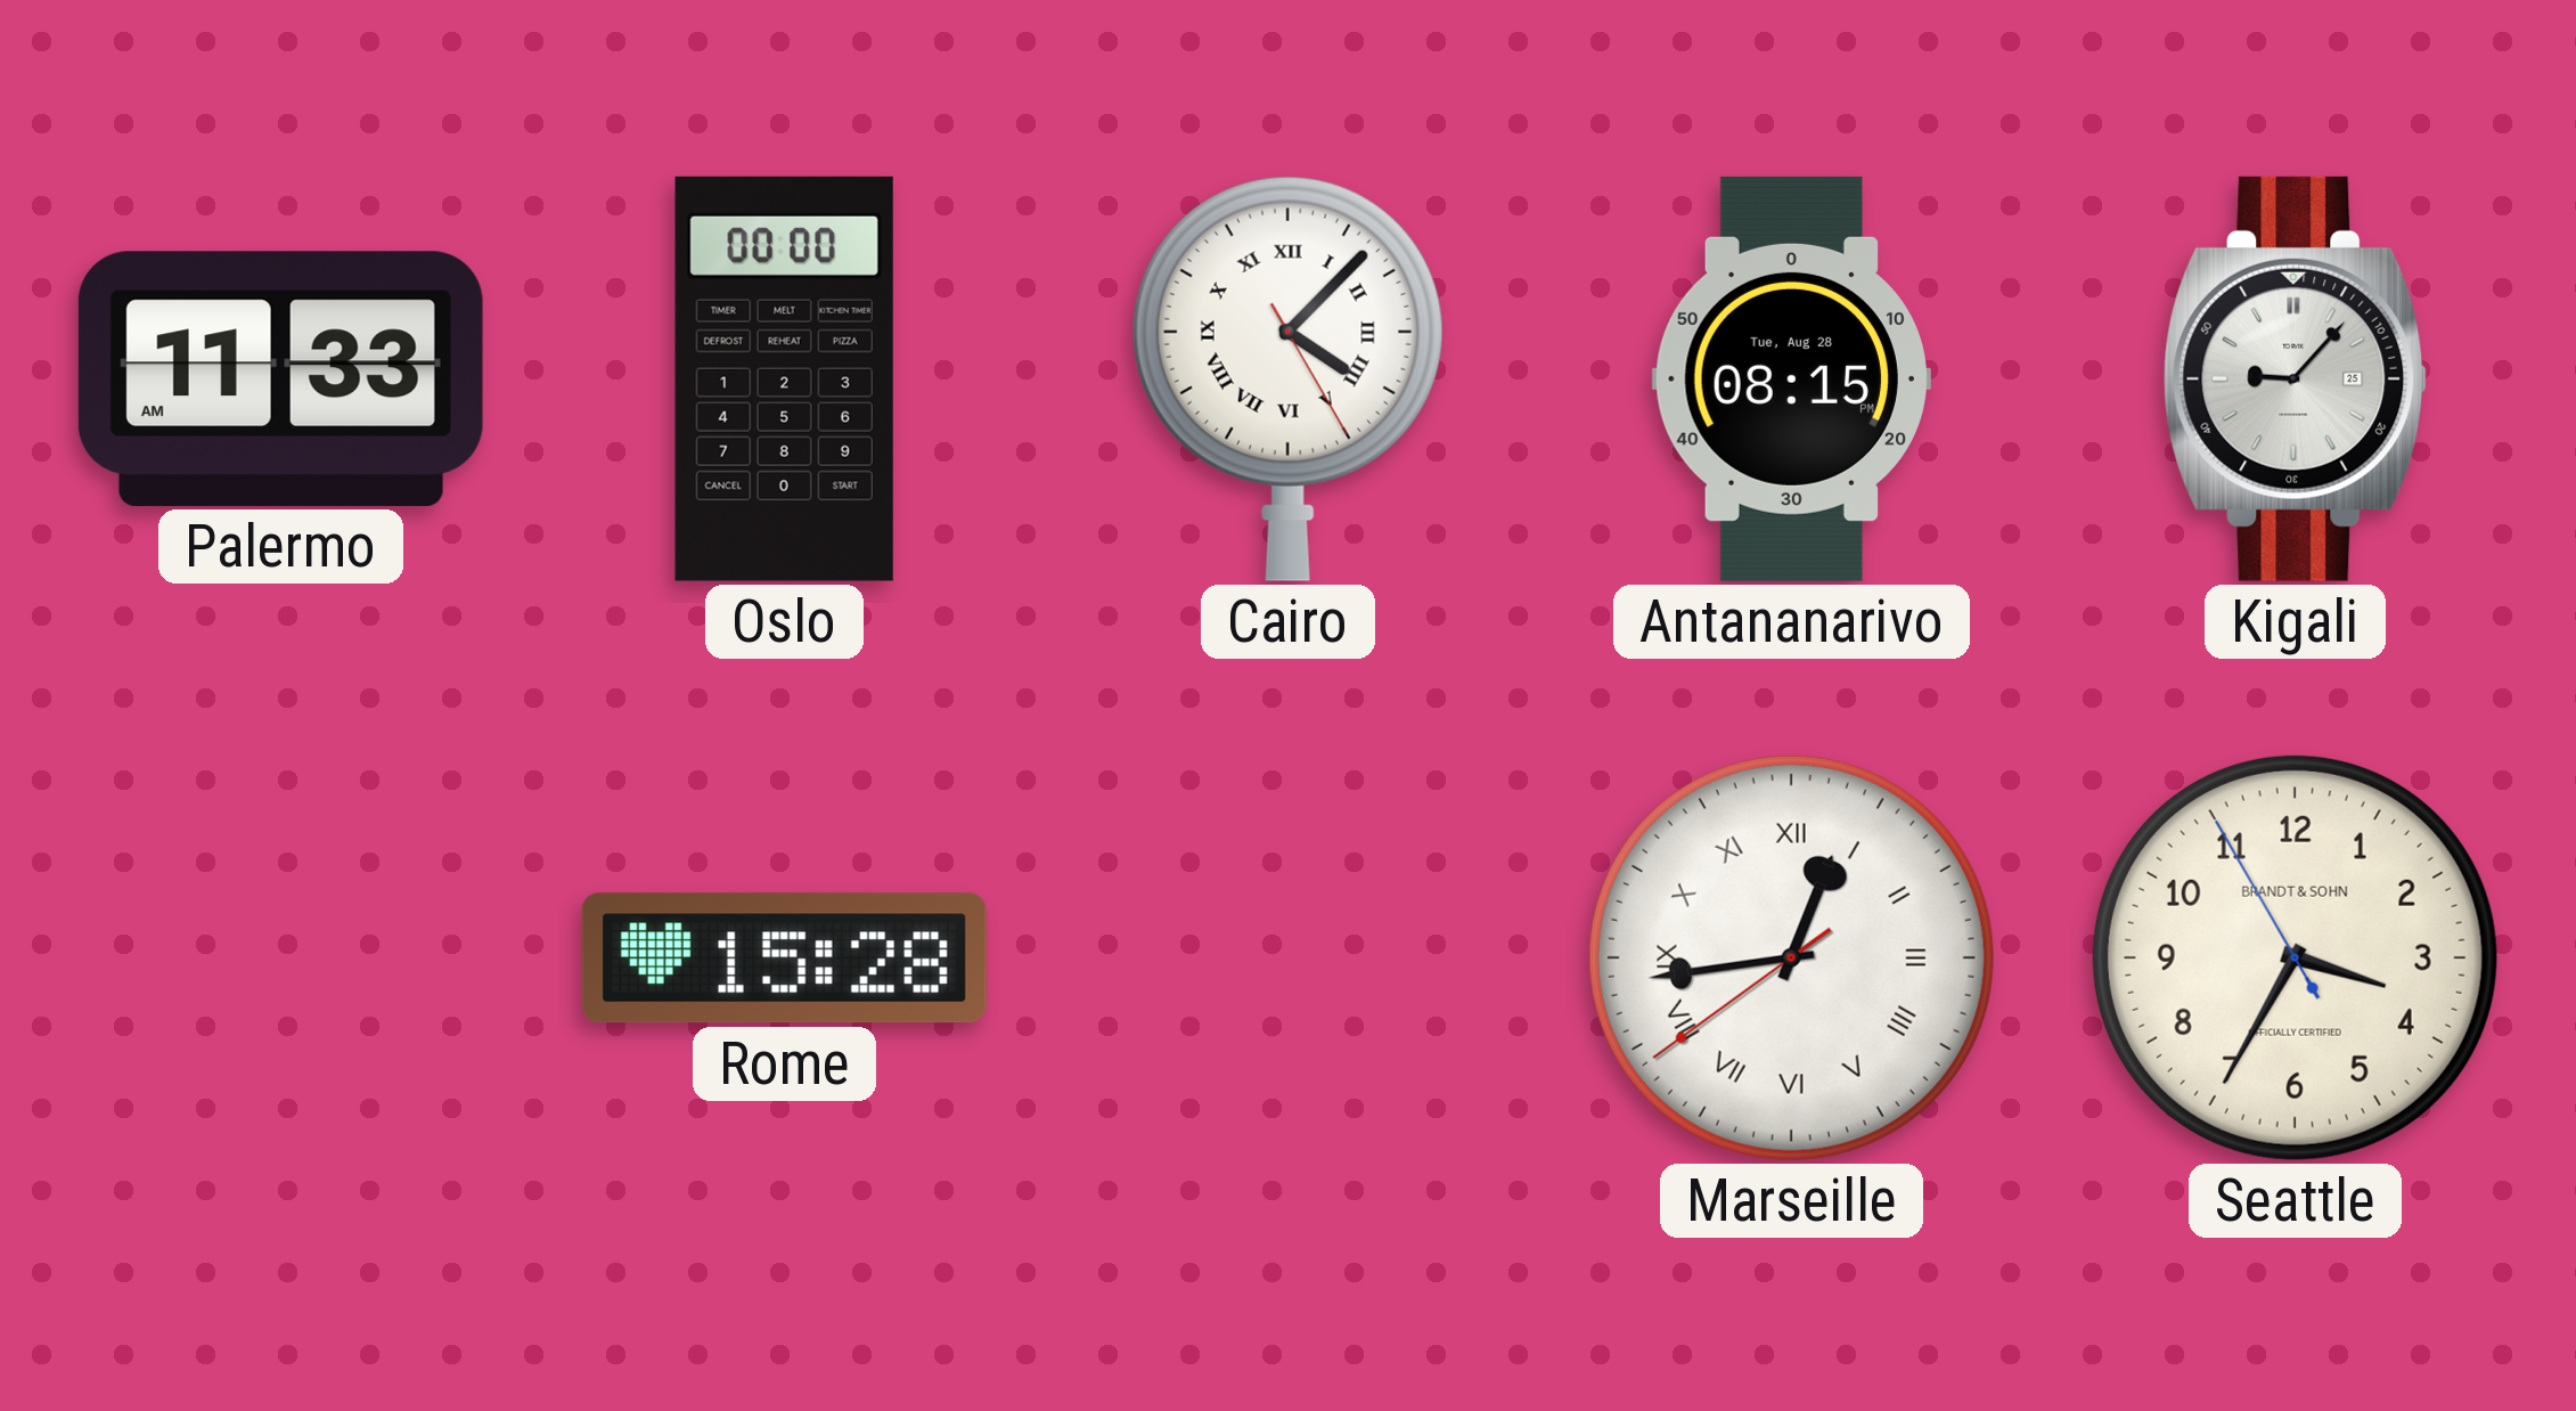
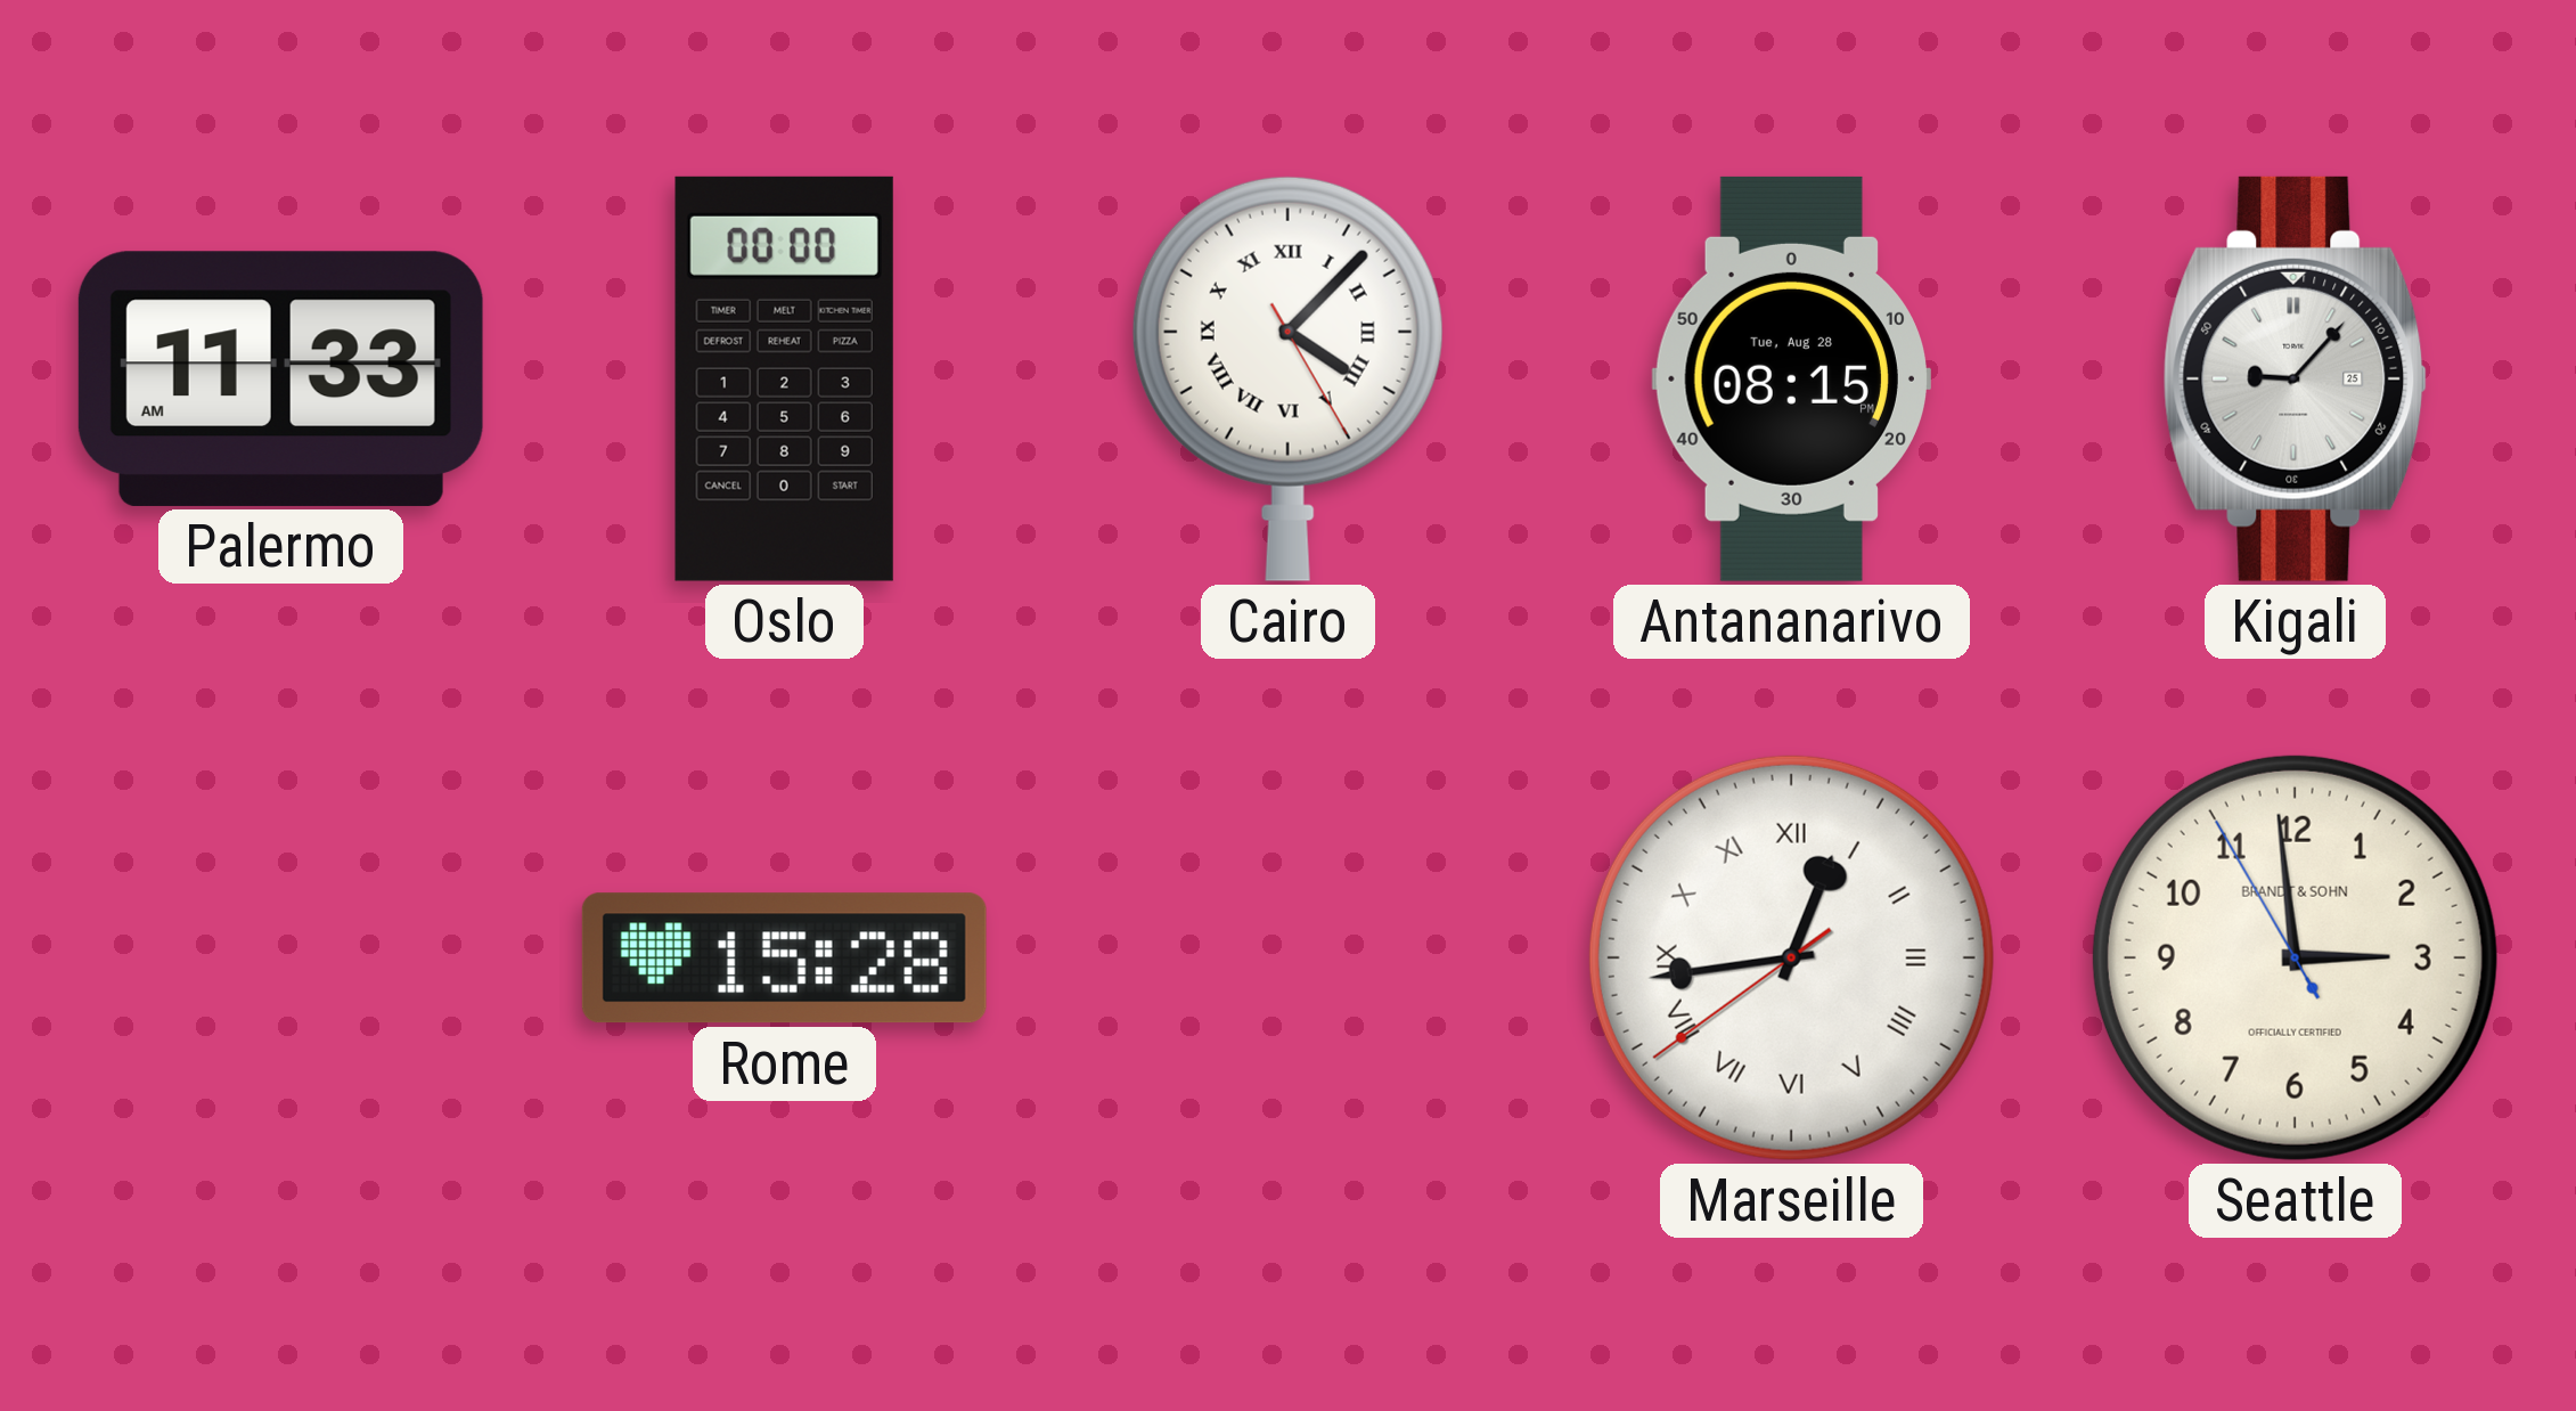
Seattle: 3:34 -> 2:58 (2295, 957)
